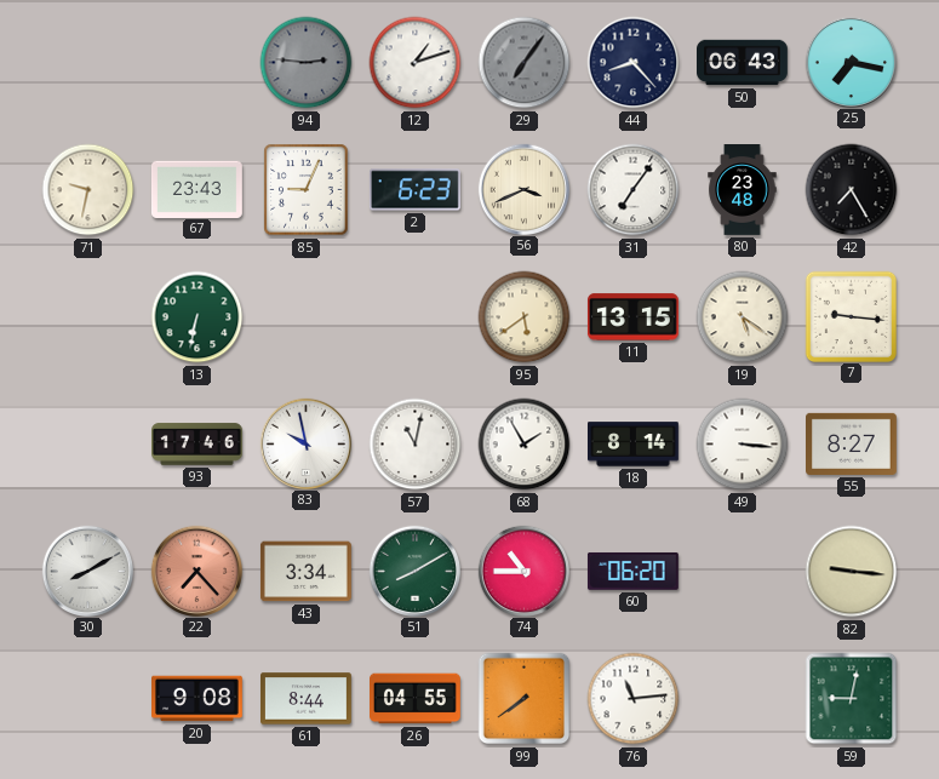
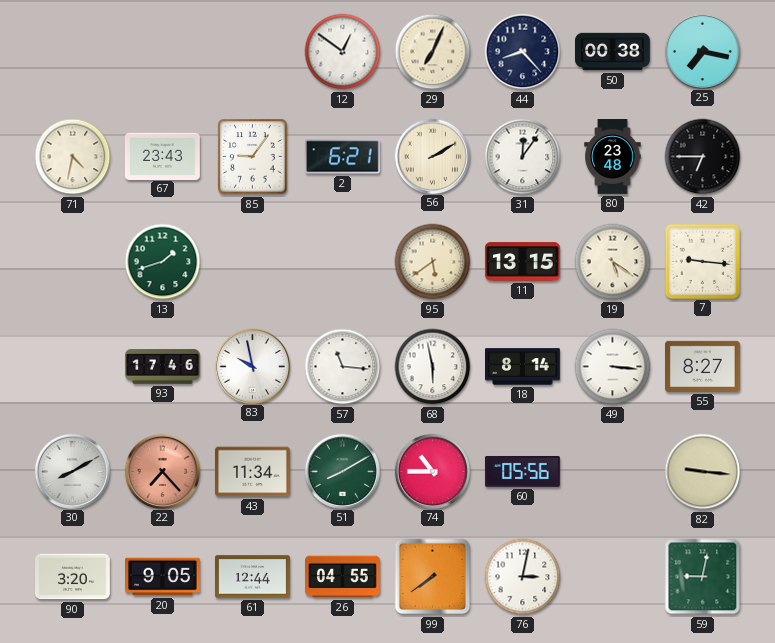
94: 2:46 -> none (307, 63)
12: 1:12 -> 12:51 (343, 52)
29: 7:06 -> 7:04 (433, 52)
29 dial: grey -> cream (433, 52)
50: 06:43 -> 00:38 (613, 52)
71: 9:32 -> 4:32 (73, 157)
85: 9:04 -> 9:06 (253, 157)
2: 6:23 -> 6:21 (342, 157)
56: 3:41 -> 2:10 (432, 156)
31: 7:06 -> 12:06 (523, 157)
42: 7:25 -> 6:45 (703, 157)
13: 6:32 -> 1:42 (163, 262)
57: 11:02 -> 11:16 (343, 367)
68: 1:55 -> 5:58 (433, 367)
43: 3:34 -> 11:34 (252, 472)
60: 06:20 -> 05:56 (522, 471)
90: none -> 3:20 (73, 577)
20: 9:08 -> 9:05 (163, 577)
61: 8:44 -> 12:44 (253, 577)
76: 11:14 -> 3:02 (523, 577)
